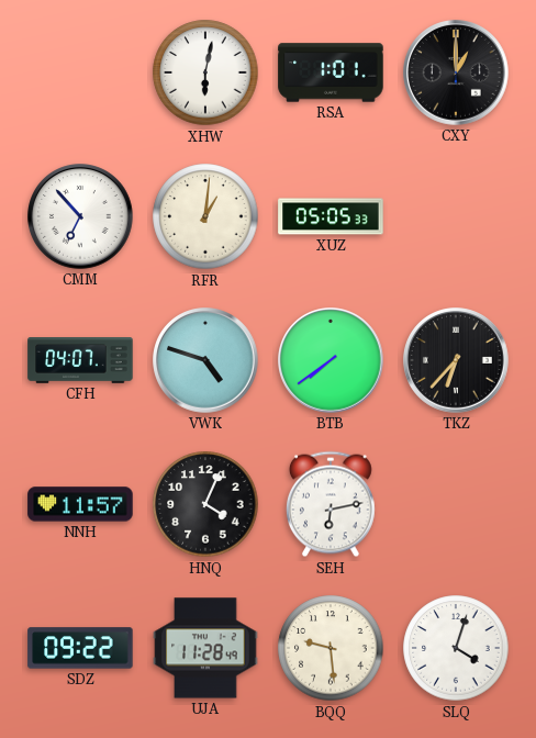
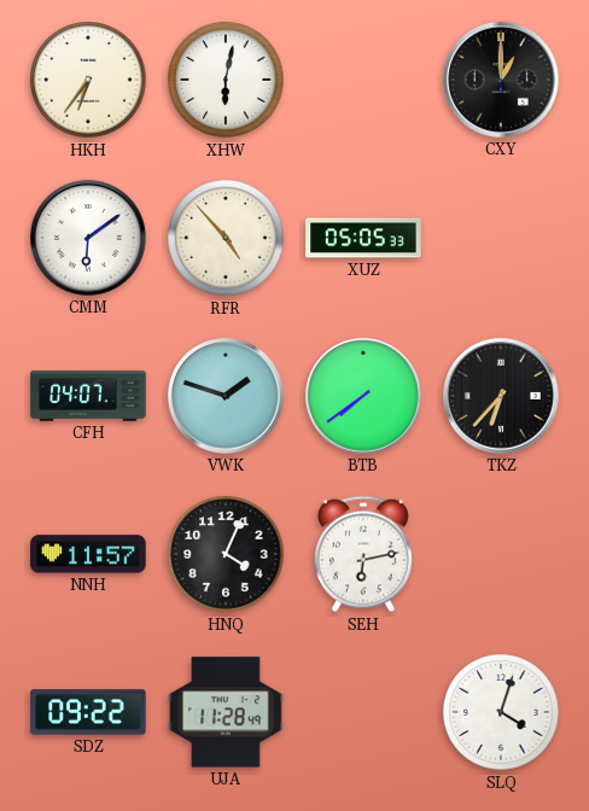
HKH: none -> 6:36 (88, 80)
RSA: 1:01 -> none (331, 72)
CMM: 6:53 -> 6:09 (88, 238)
RFR: 1:01 -> 4:53 (226, 238)
VWK: 4:48 -> 1:48 (226, 396)
BQQ: 9:29 -> none (331, 648)
